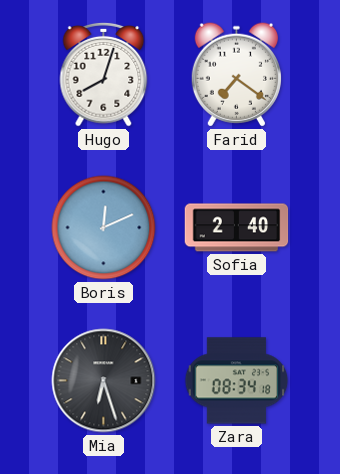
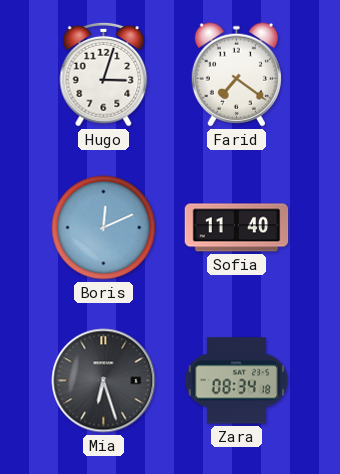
Hugo: 8:03 -> 3:03 (104, 74)
Sofia: 2:40 -> 11:40 (237, 228)
